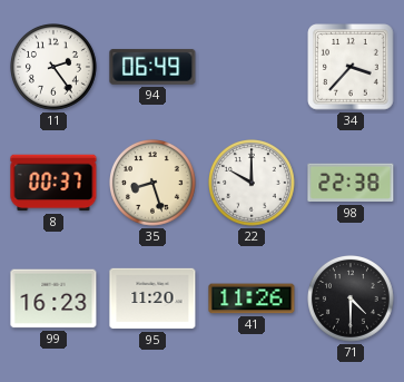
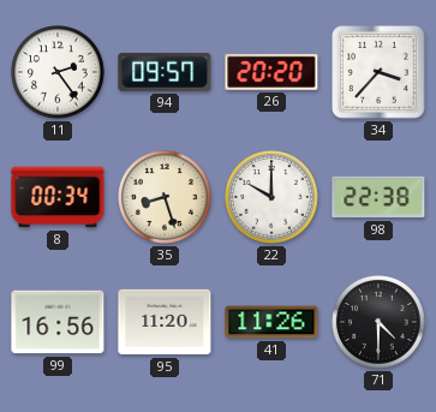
94: 06:49 -> 09:57 (165, 72)
26: none -> 20:20 (271, 72)
8: 00:37 -> 00:34 (58, 197)
99: 16:23 -> 16:56 (58, 322)
